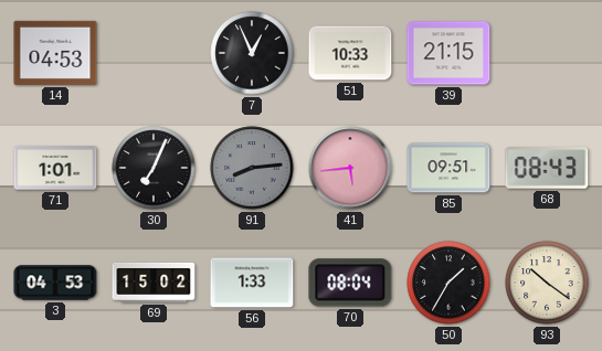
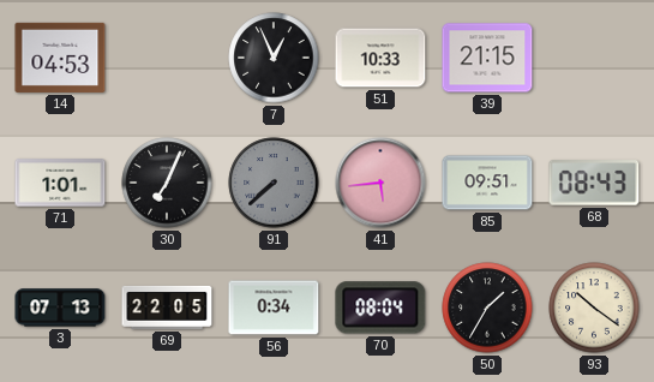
91: 8:14 -> 7:38 (274, 183)
3: 04:53 -> 07:13 (60, 308)
69: 15:02 -> 22:05 (167, 308)
56: 1:33 -> 0:34 (274, 308)
